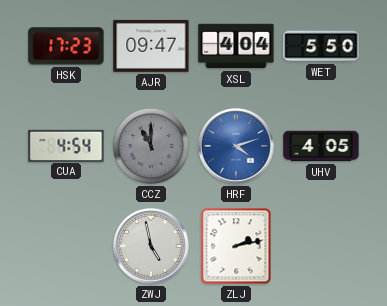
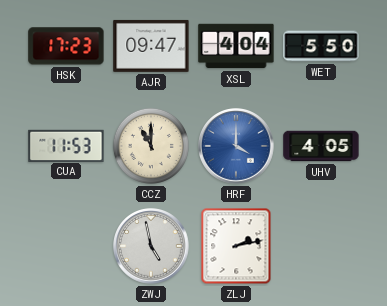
CUA: 4:54 -> 11:53 (66, 145)
CCZ dial: grey -> cream (151, 146)
HRF: 4:12 -> 4:00 (236, 146)
